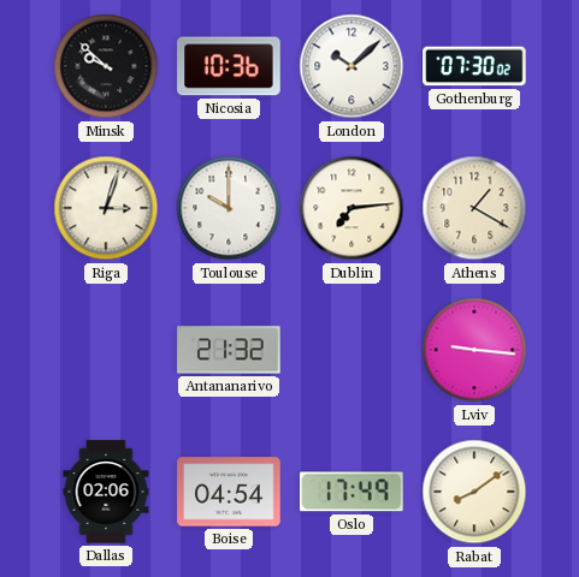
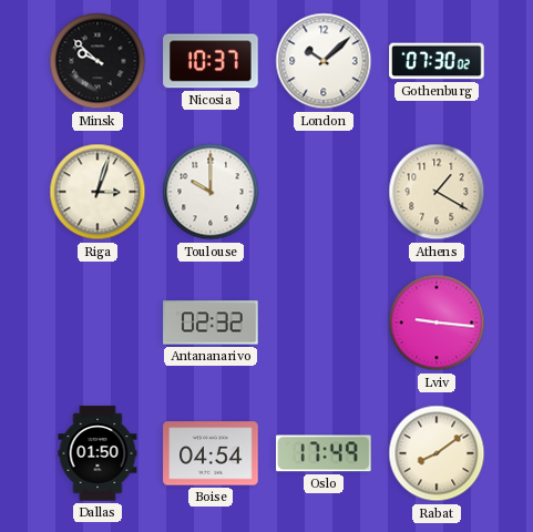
Nicosia: 10:36 -> 10:37 (211, 61)
Dublin: 7:14 -> none (351, 208)
Antananarivo: 21:32 -> 02:32 (211, 323)
Dallas: 02:06 -> 01:50 (98, 453)
